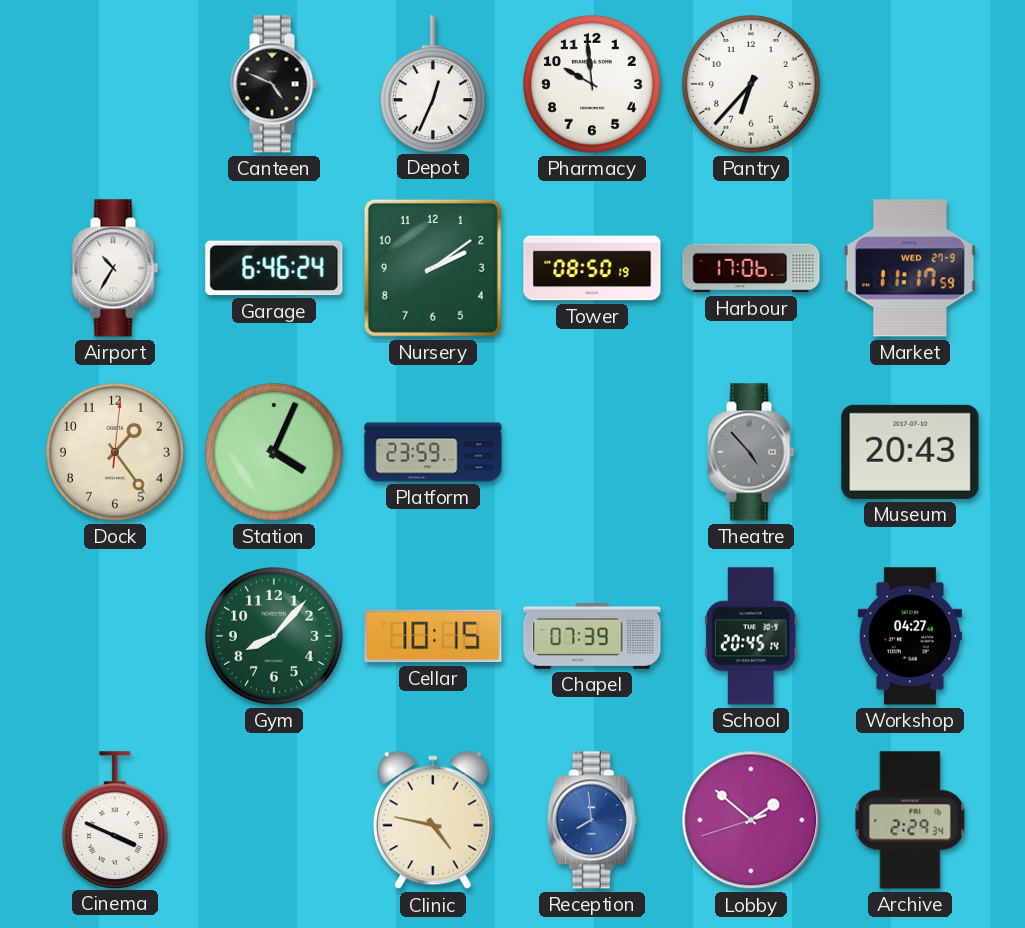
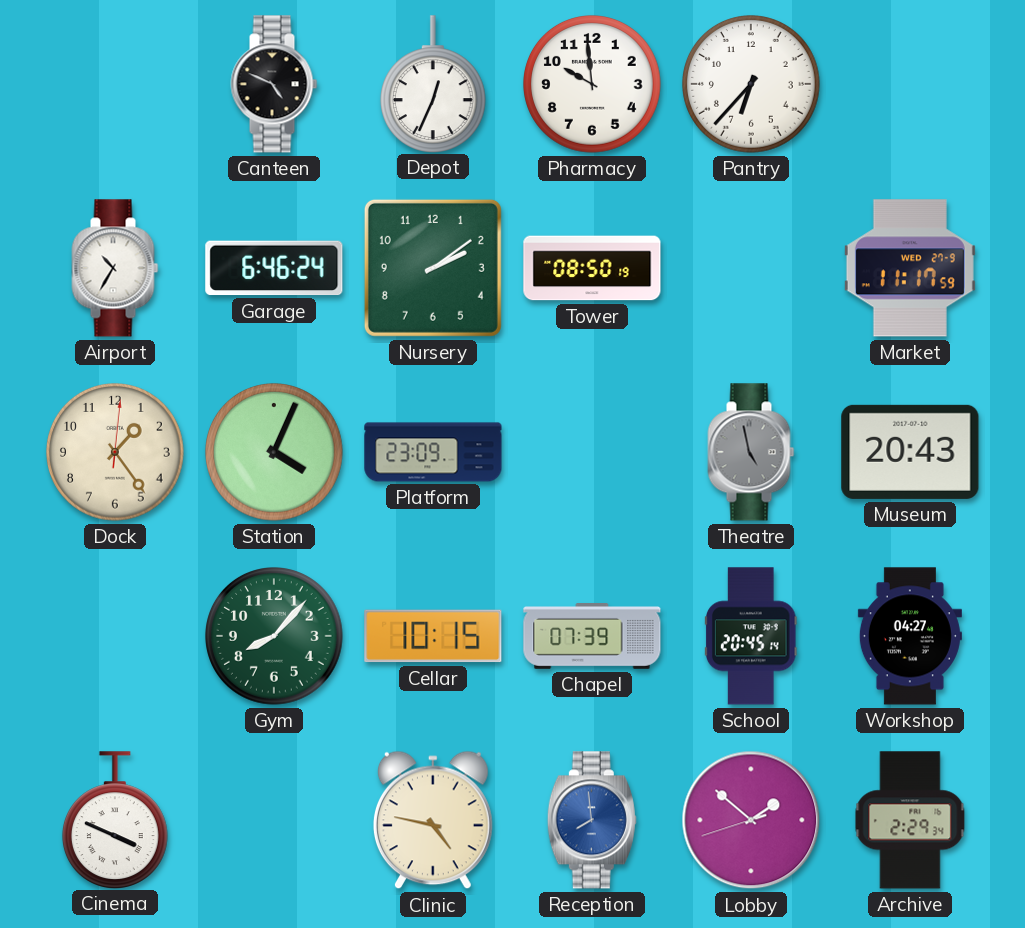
Harbour: 17:06 -> none (751, 268)
Platform: 23:59 -> 23:09 (433, 452)
Theatre: 4:53 -> 4:58 (751, 452)
